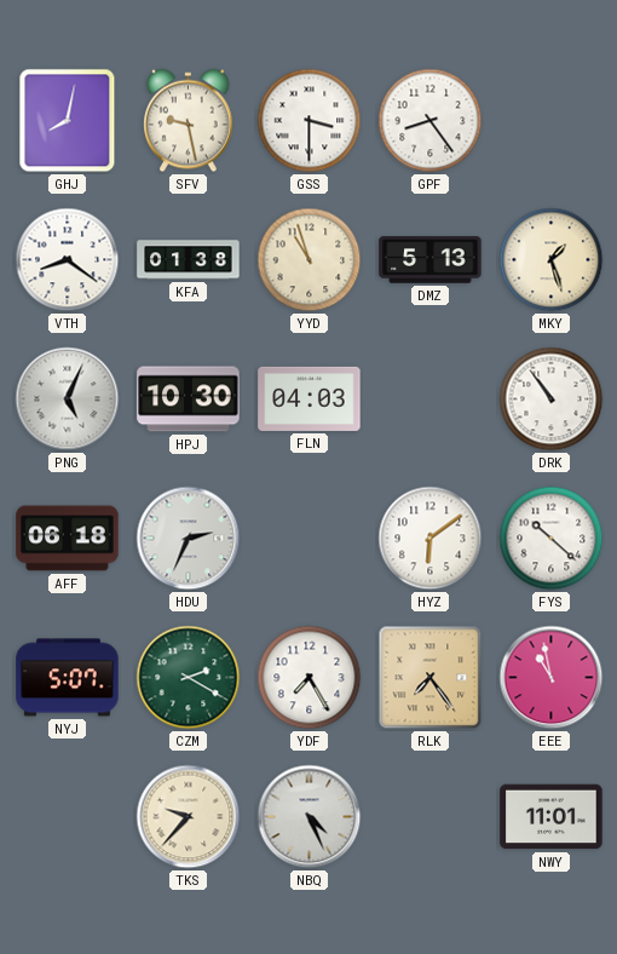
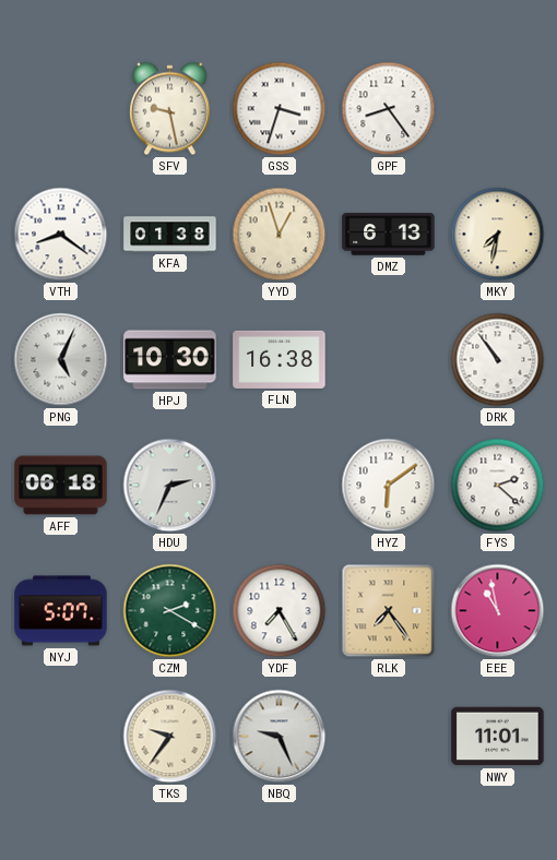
GHJ: 8:02 -> none (68, 121)
GSS: 3:30 -> 3:33 (280, 109)
YYD: 10:57 -> 12:57 (280, 235)
DMZ: 5:13 -> 6:13 (389, 235)
MKY: 1:27 -> 7:32 (498, 235)
FLN: 04:03 -> 16:38 (280, 359)
FYS: 10:22 -> 2:22 (498, 486)
TKS: 9:37 -> 9:36 (170, 737)
NBQ: 4:26 -> 9:26 (280, 737)
